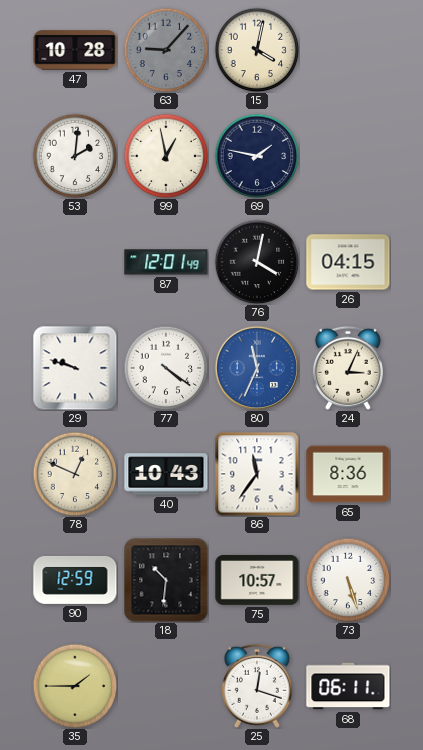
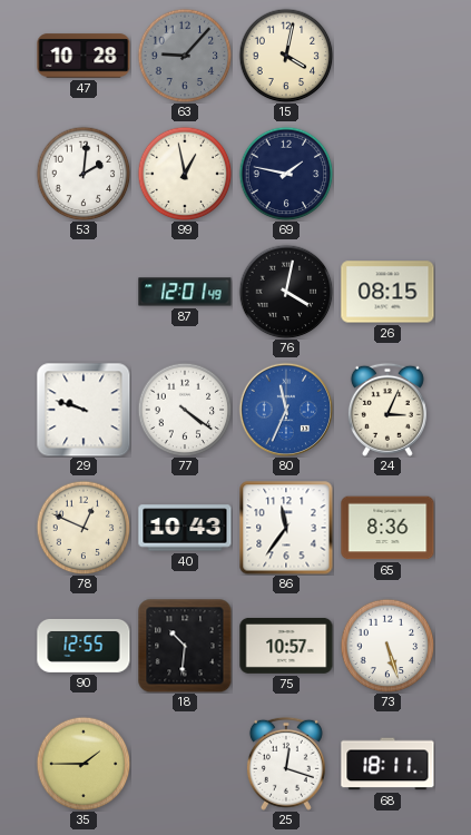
26: 04:15 -> 08:15 (387, 292)
90: 12:59 -> 12:55 (84, 646)
68: 06:11 -> 18:11 (387, 764)
